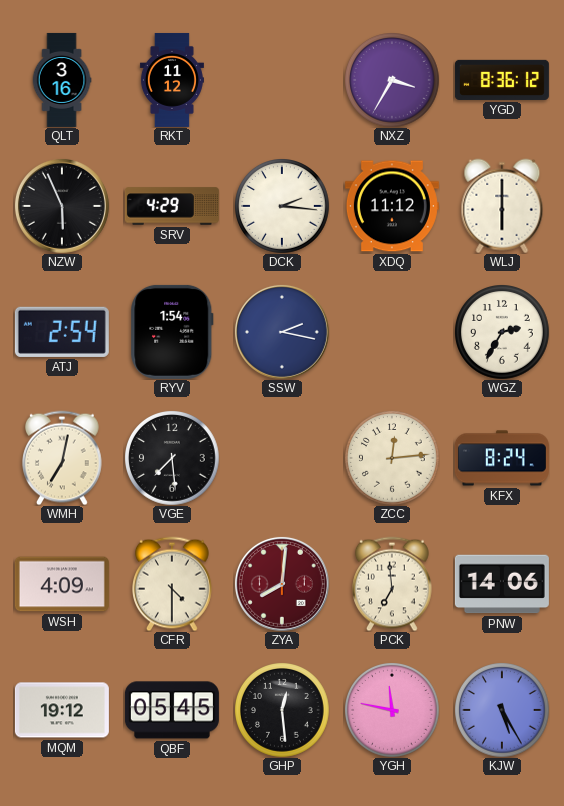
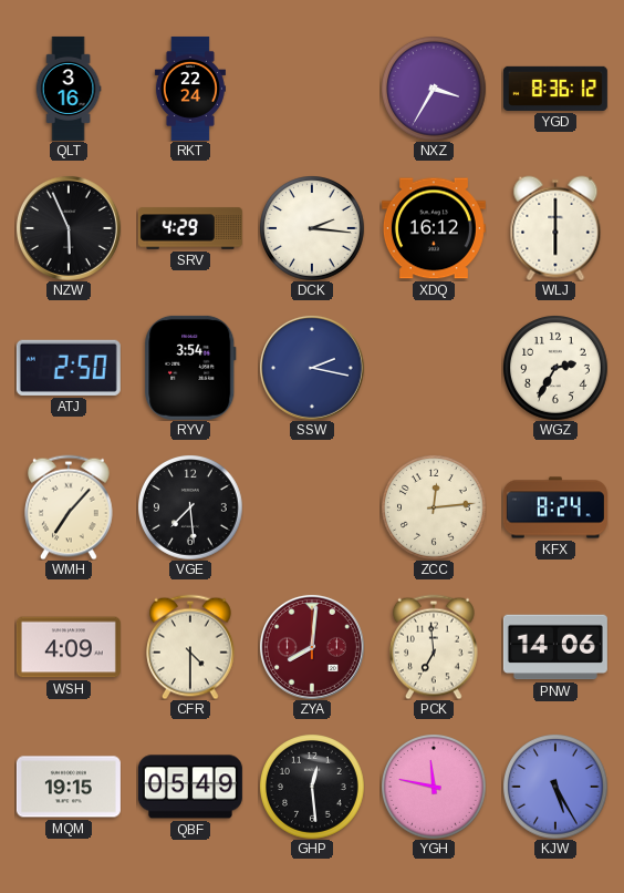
RKT: 11:12 -> 22:24 (190, 89)
XDQ: 11:12 -> 16:12 (434, 228)
ATJ: 2:54 -> 2:50 (69, 368)
RYV: 1:54 -> 3:54 (190, 368)
WMH: 7:02 -> 7:07 (70, 507)
MQM: 19:12 -> 19:15 (69, 787)
QBF: 05:45 -> 05:49 (190, 787)
